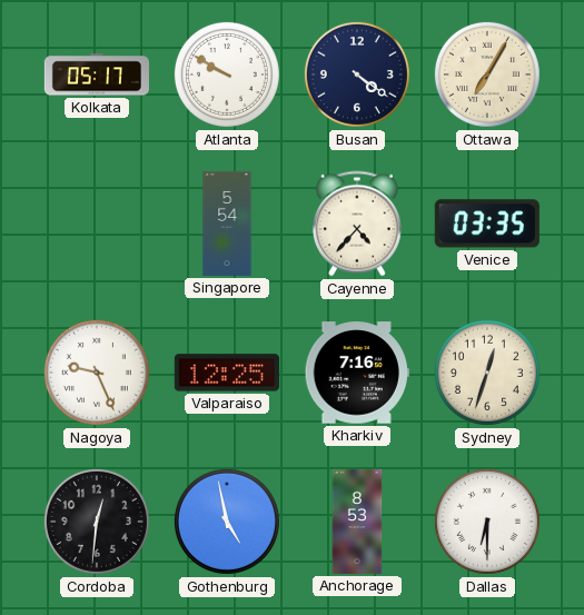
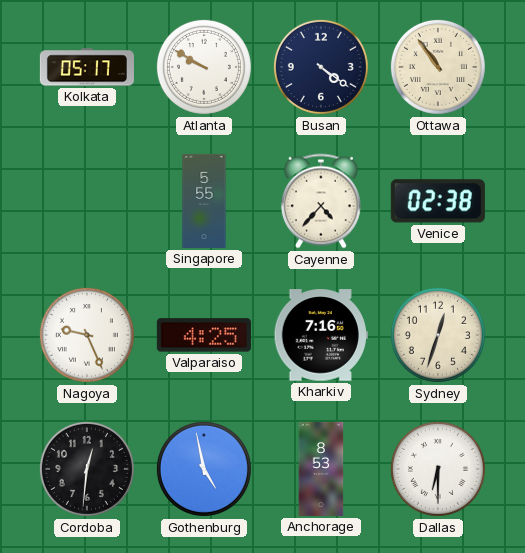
Ottawa: 7:05 -> 10:54 (438, 67)
Singapore: 5:54 -> 5:55 (204, 201)
Venice: 03:35 -> 02:38 (438, 201)
Valparaiso: 12:25 -> 4:25 (204, 335)
